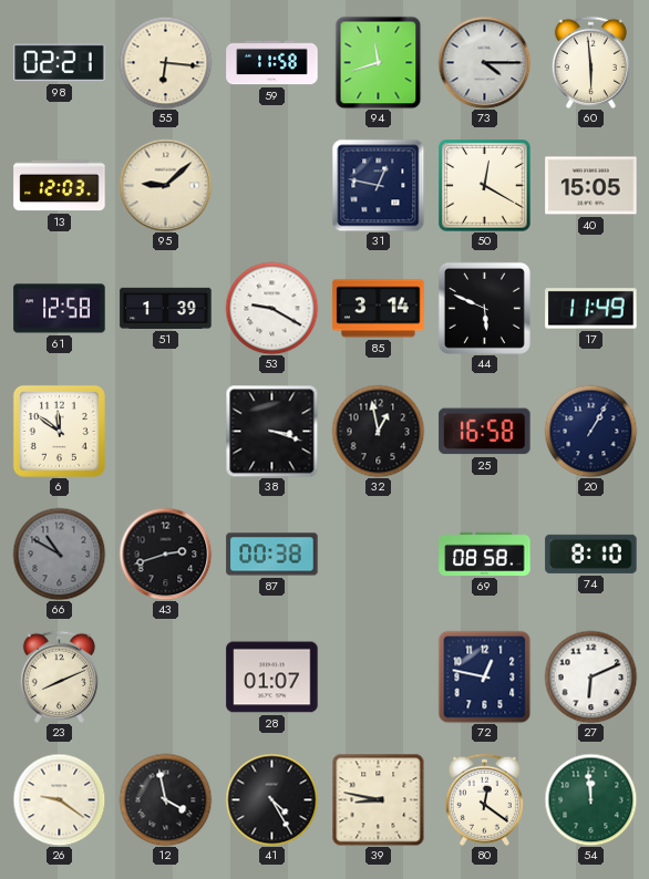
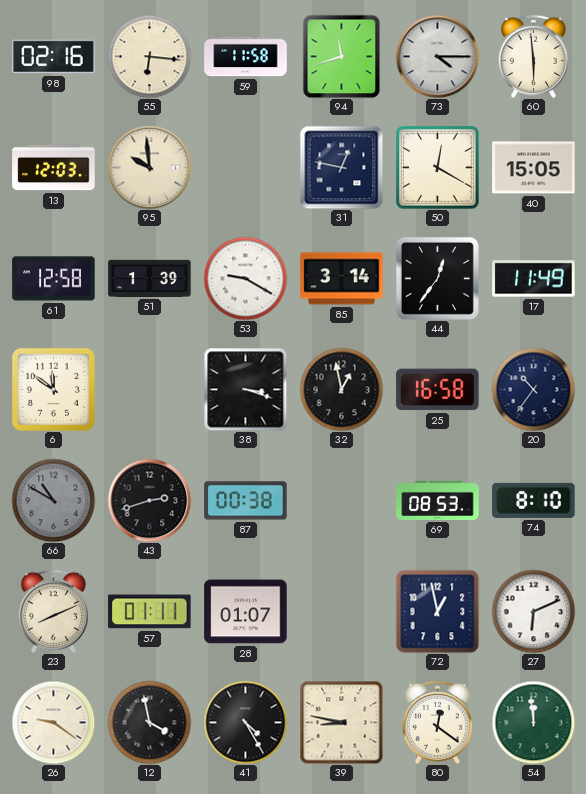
98: 02:21 -> 02:16 (54, 57)
95: 9:08 -> 9:59 (149, 167)
44: 5:49 -> 12:36 (437, 278)
20: 1:05 -> 10:36 (533, 389)
69: 08:58 -> 08:53 (438, 500)
57: none -> 01:11 (150, 612)
72: 12:47 -> 12:58 (437, 611)
